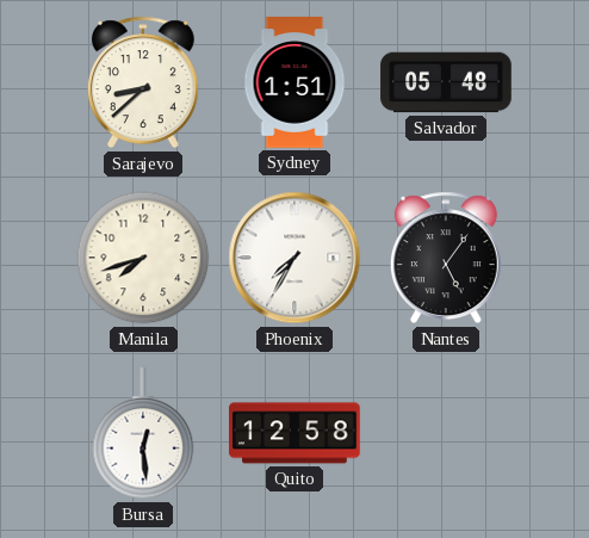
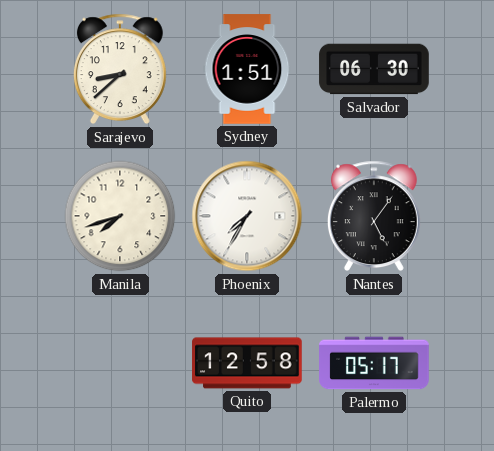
Salvador: 05:48 -> 06:30 (374, 69)
Bursa: 12:29 -> none (143, 434)
Palermo: none -> 05:17 (374, 363)
